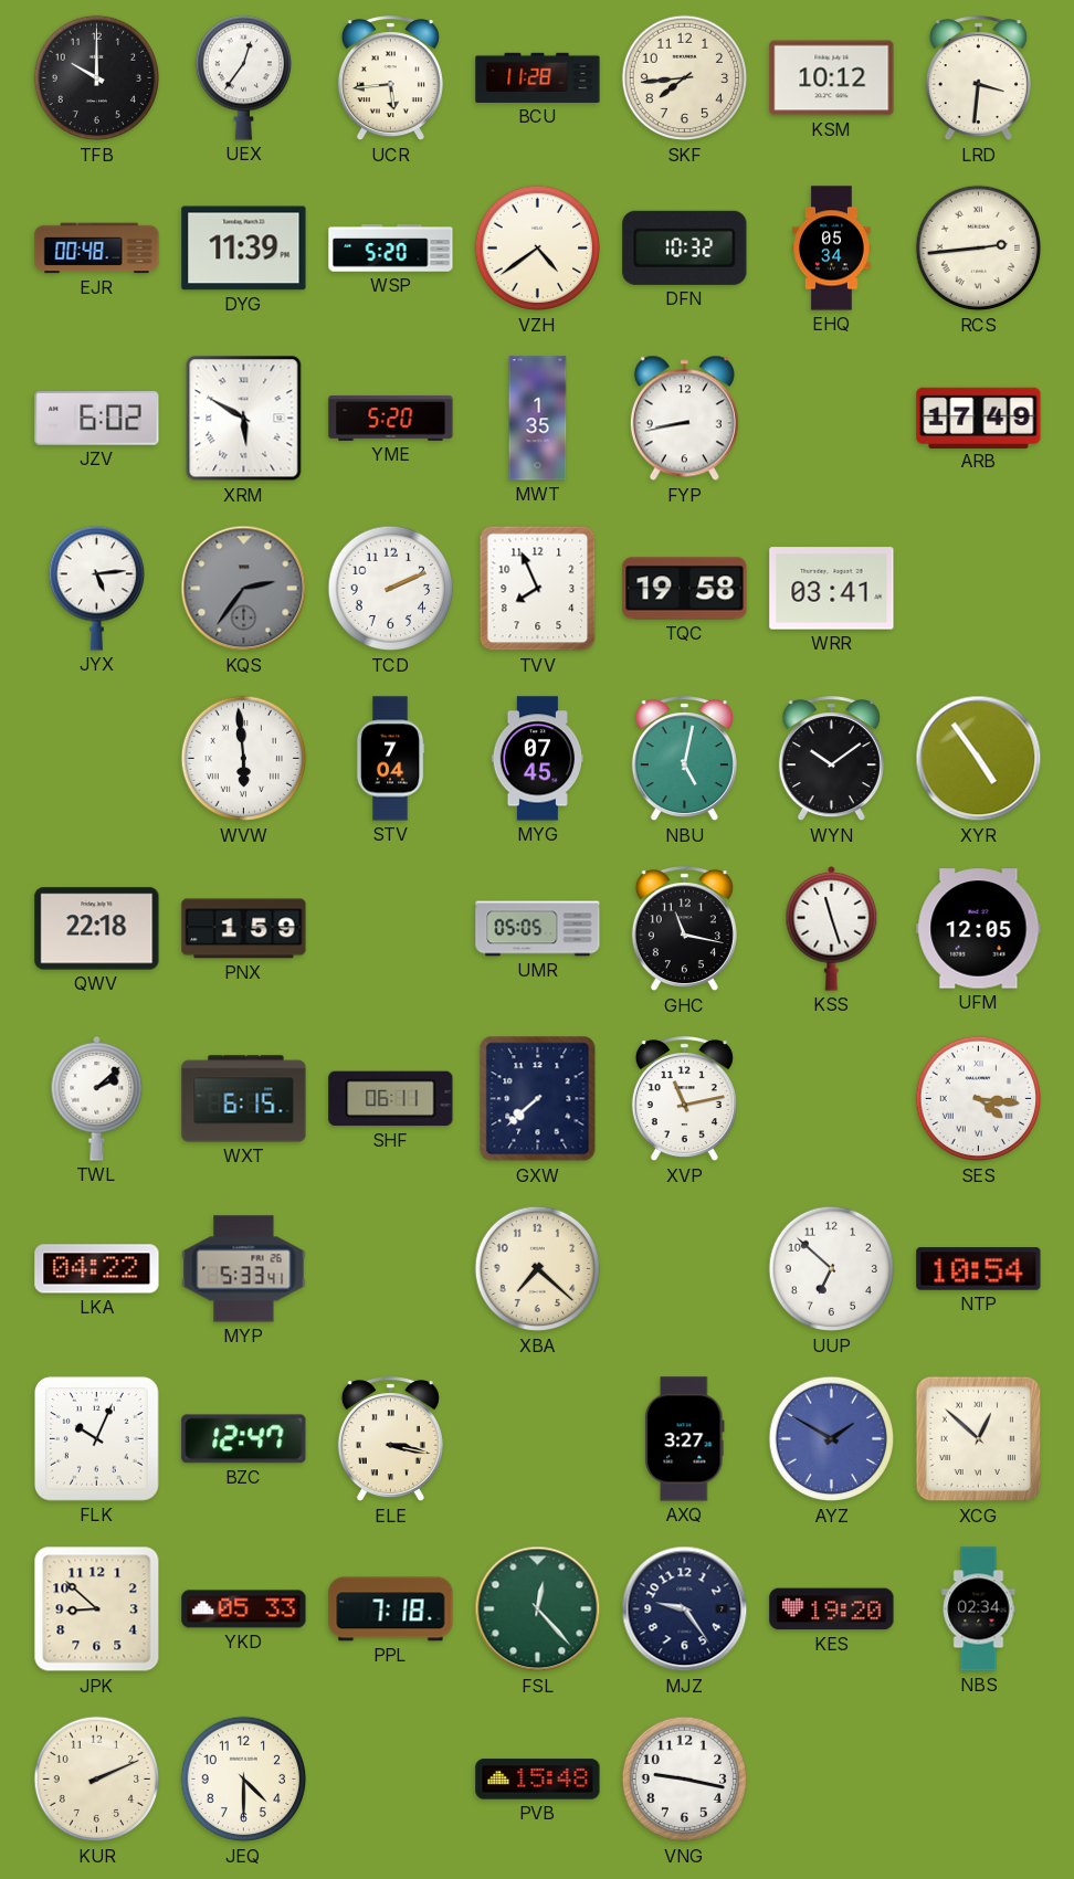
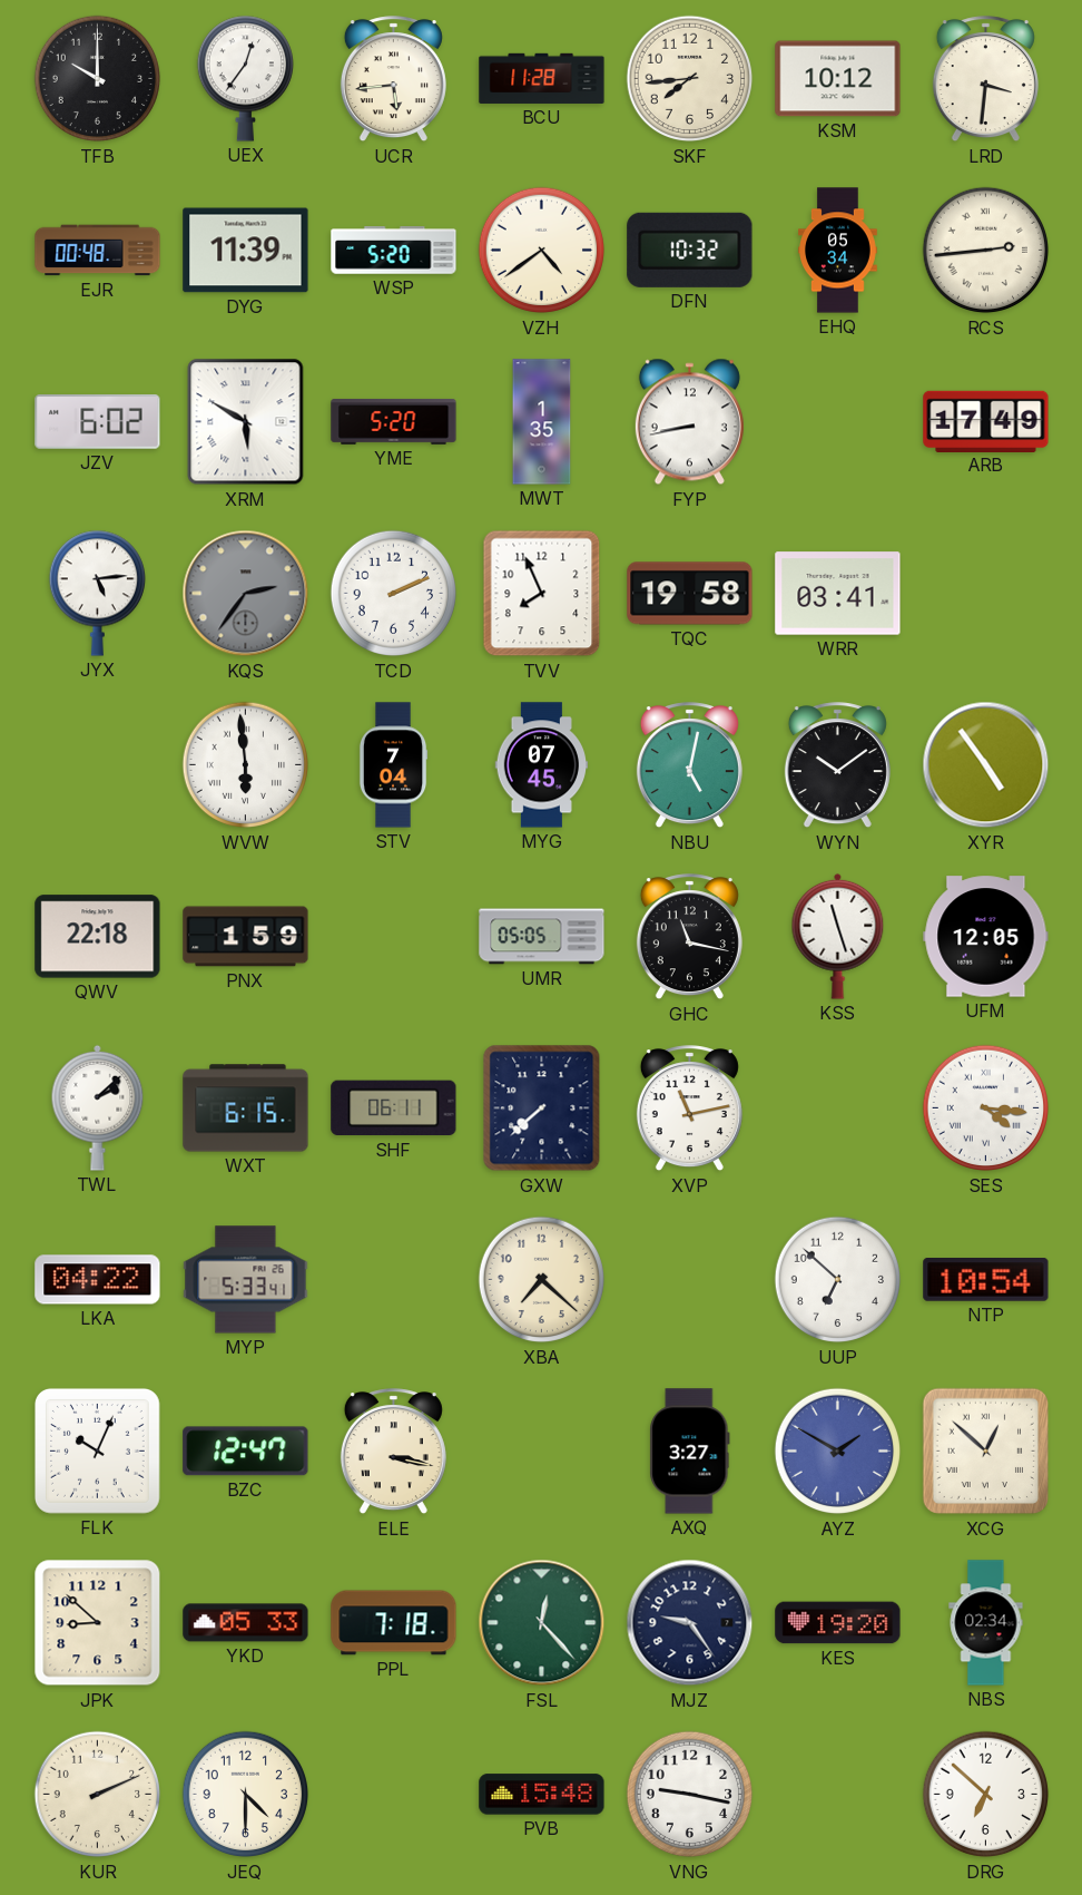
DRG: none -> 6:52 (986, 1795)
